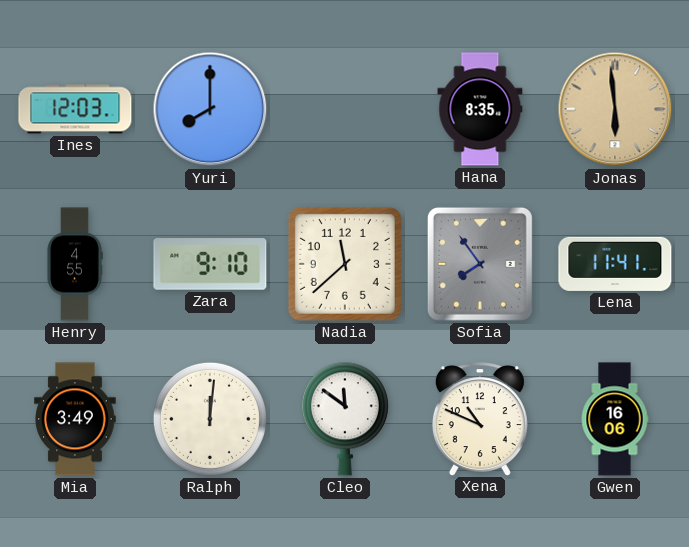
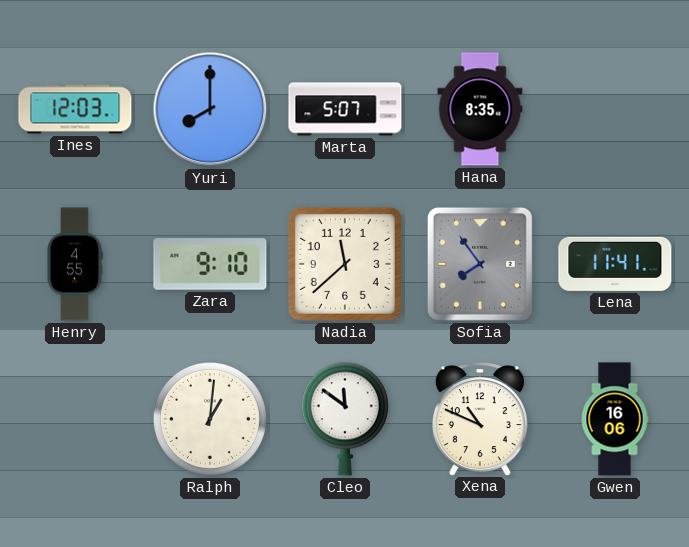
Marta: none -> 5:07 (345, 109)
Jonas: 5:59 -> none (615, 109)
Mia: 3:49 -> none (75, 419)
Ralph: 12:01 -> 1:01 (210, 419)
